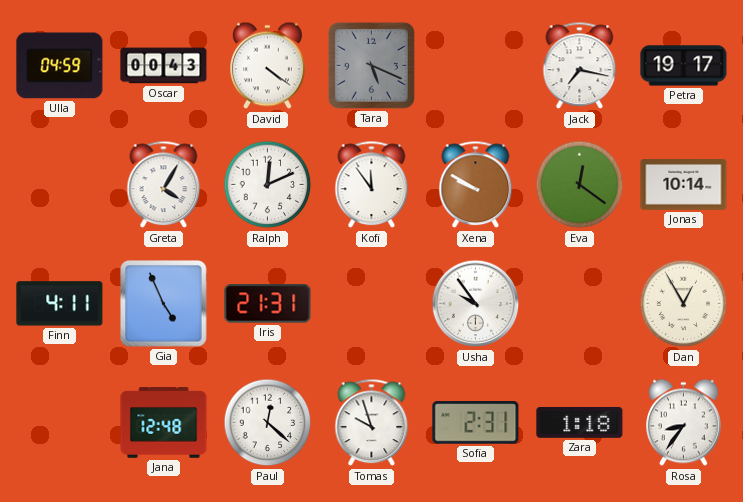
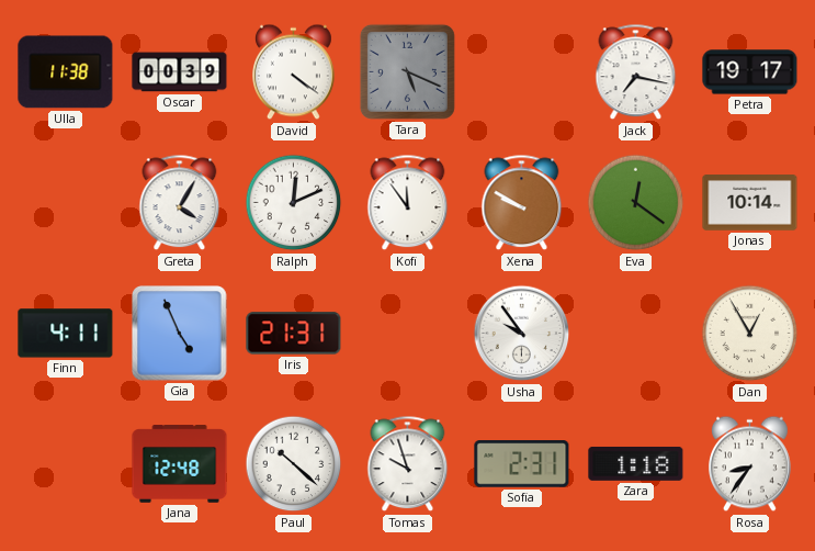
Ulla: 04:59 -> 11:38 (66, 72)
Oscar: 00:43 -> 00:39 (180, 72)
Paul: 12:22 -> 10:22 (294, 464)
